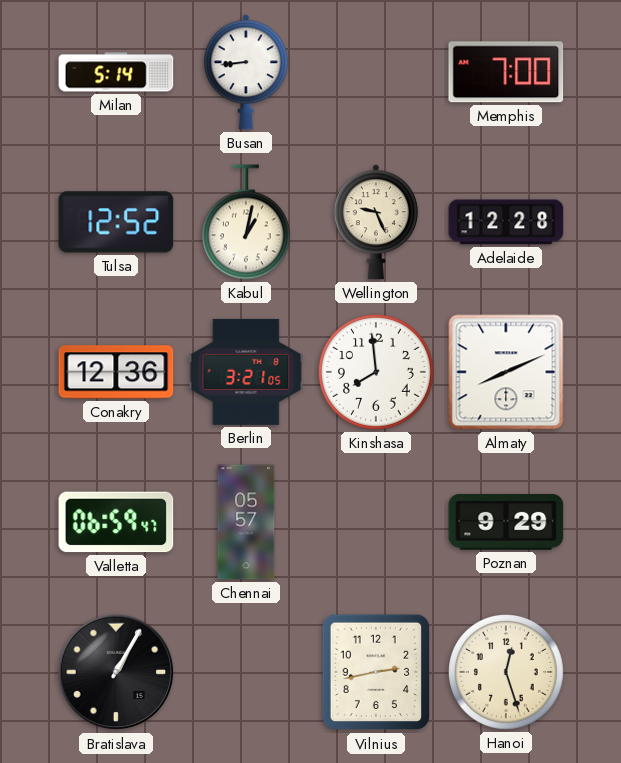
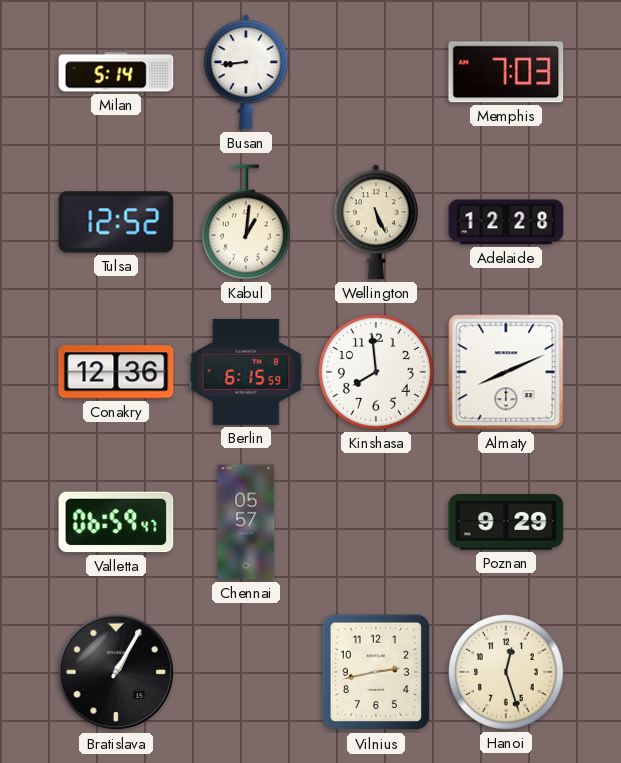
Memphis: 7:00 -> 7:03 (506, 72)
Kabul: 1:02 -> 1:01 (246, 222)
Wellington: 9:26 -> 5:26 (376, 222)
Berlin: 3:21 -> 6:15 (246, 372)
